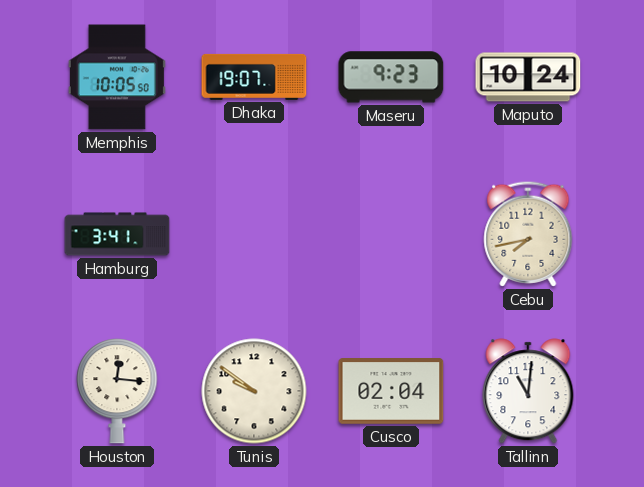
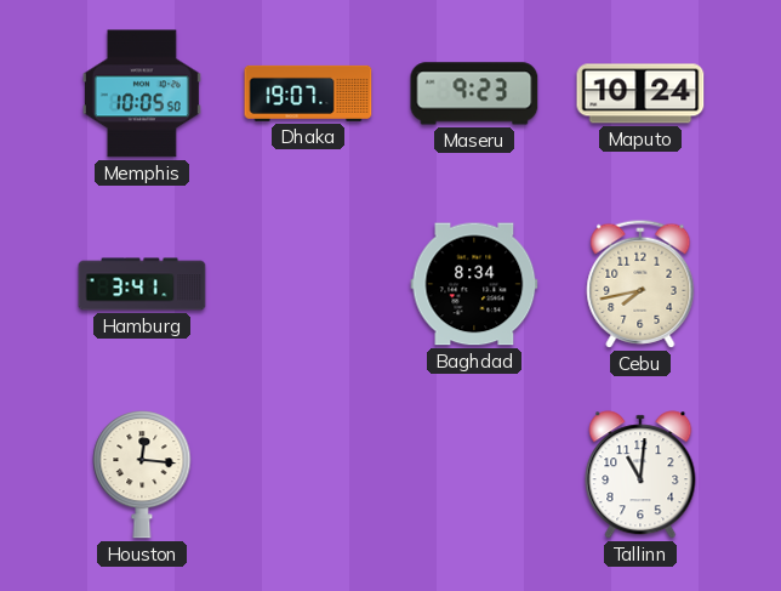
Baghdad: none -> 8:34 (474, 284)
Tunis: 9:51 -> none (254, 391)
Cusco: 02:04 -> none (391, 392)
